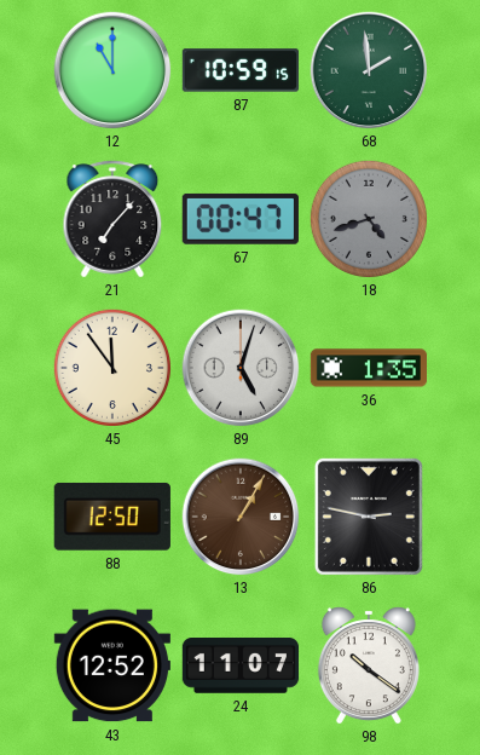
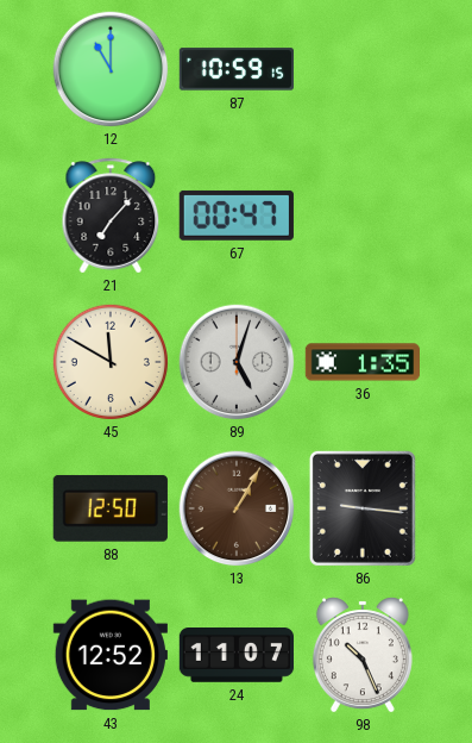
68: 1:59 -> none (369, 70)
18: 4:42 -> none (368, 218)
45: 11:54 -> 11:50 (109, 361)
86: 2:47 -> 9:16 (363, 508)
98: 10:21 -> 10:26 (363, 655)
